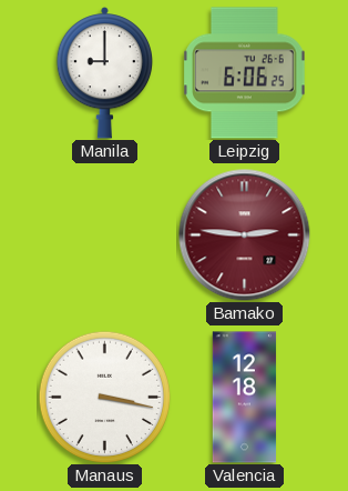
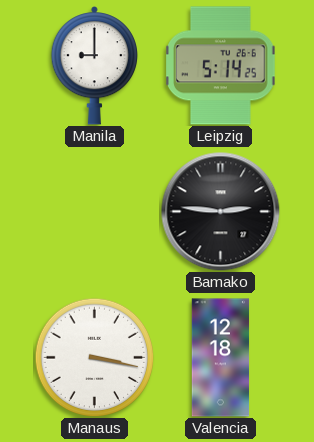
Leipzig: 6:06 -> 5:14 (221, 66)
Bamako dial: burgundy -> black (221, 212)
